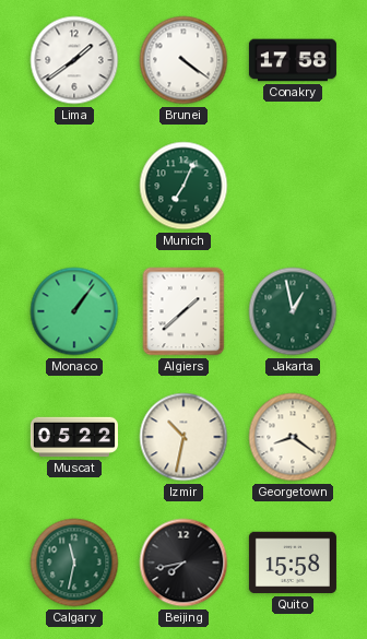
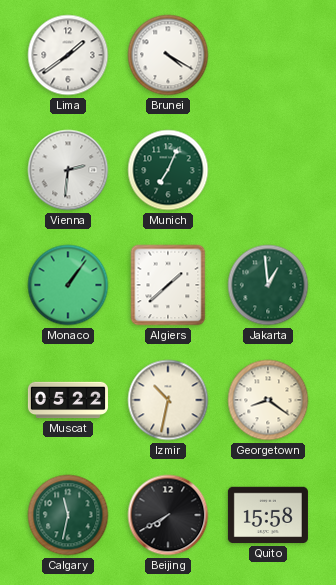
Brunei: 4:21 -> 4:20 (168, 55)
Conakry: 17:58 -> none (293, 60)
Vienna: none -> 2:31 (68, 170)
Jakarta: 12:58 -> 12:59 (268, 285)
Beijing: 7:43 -> 7:40 (168, 515)
